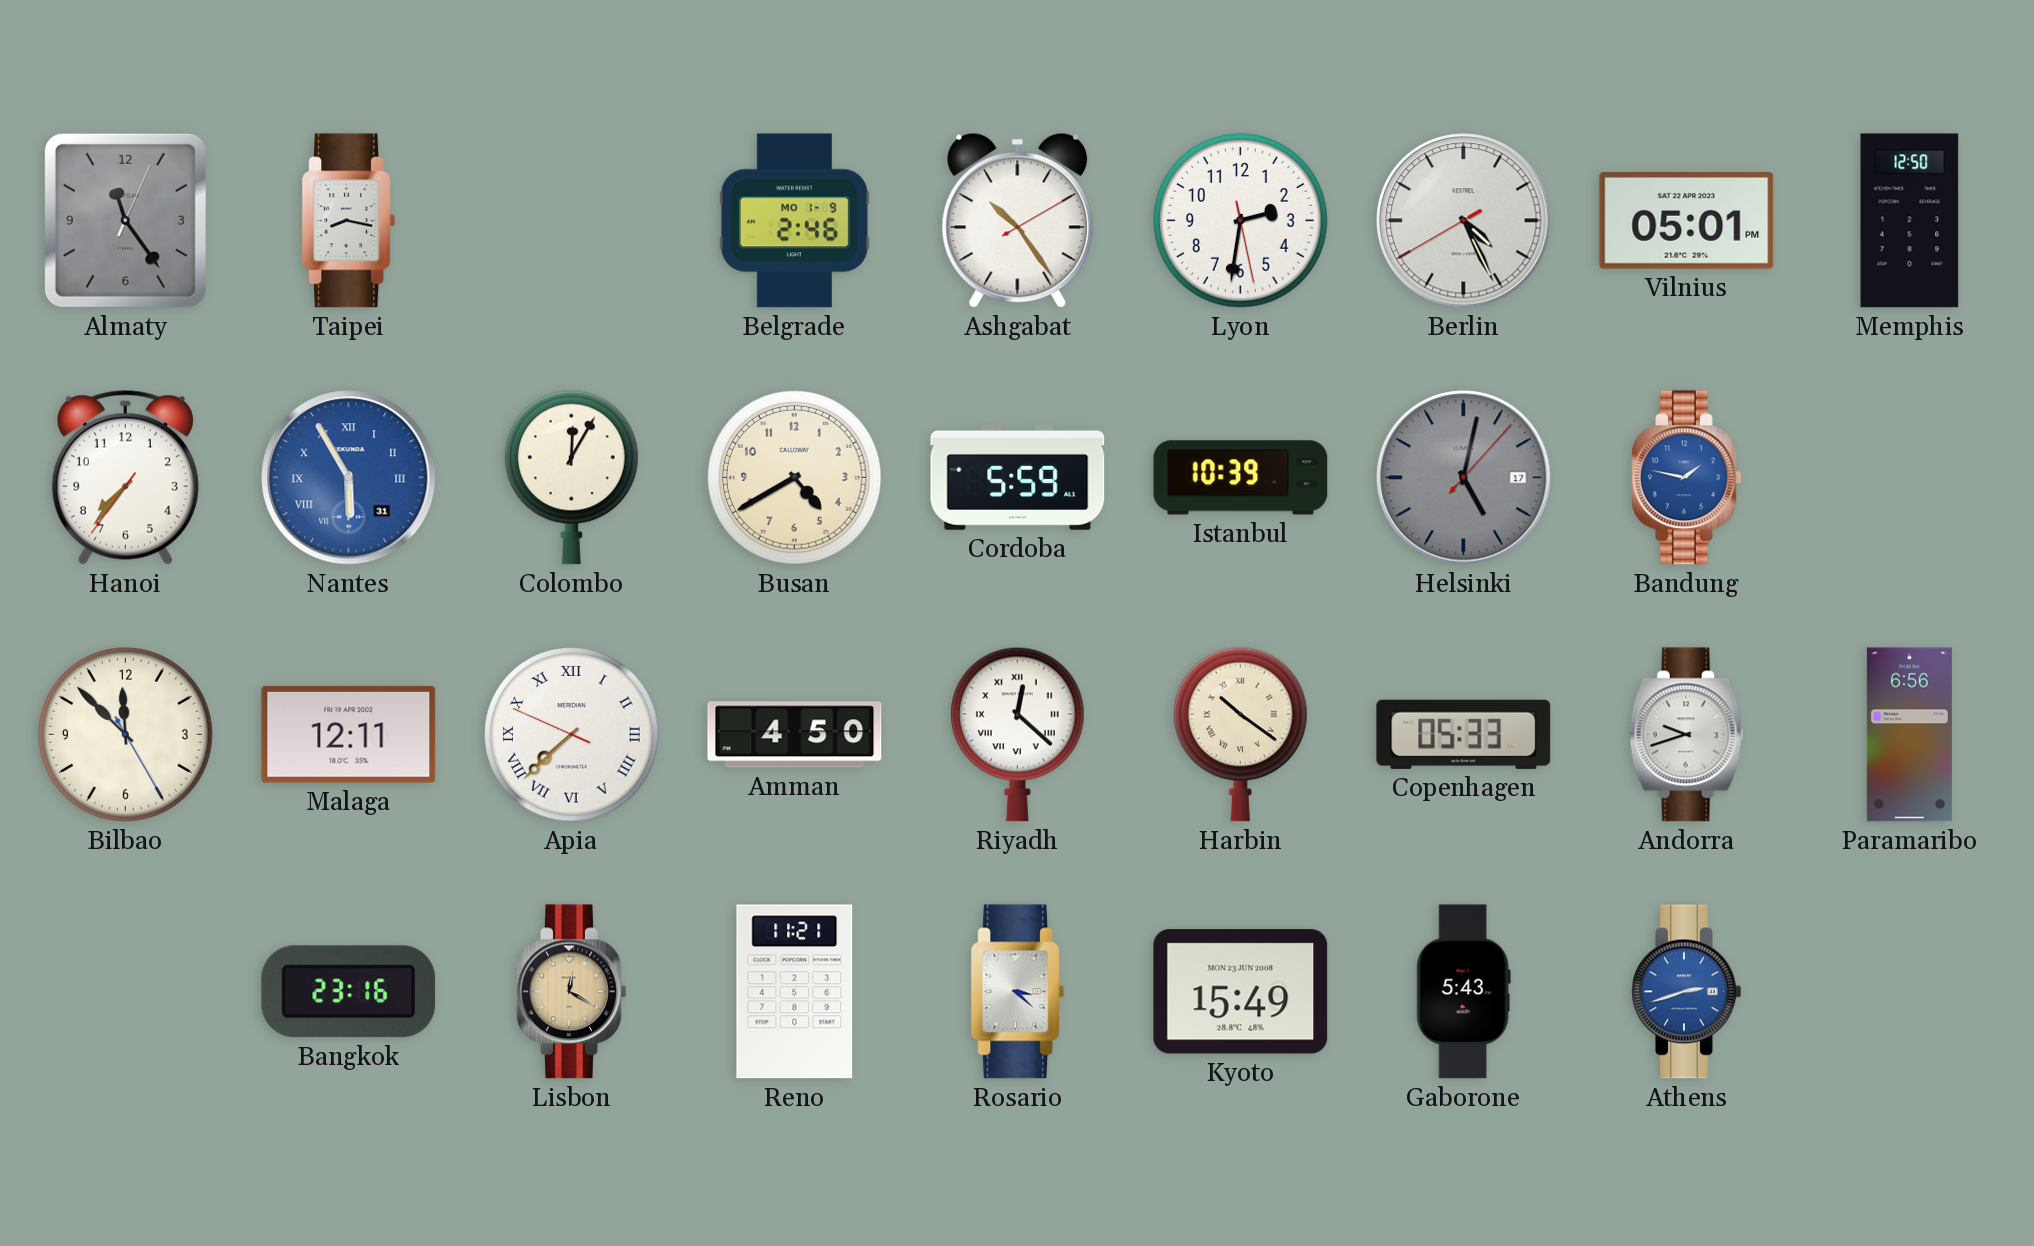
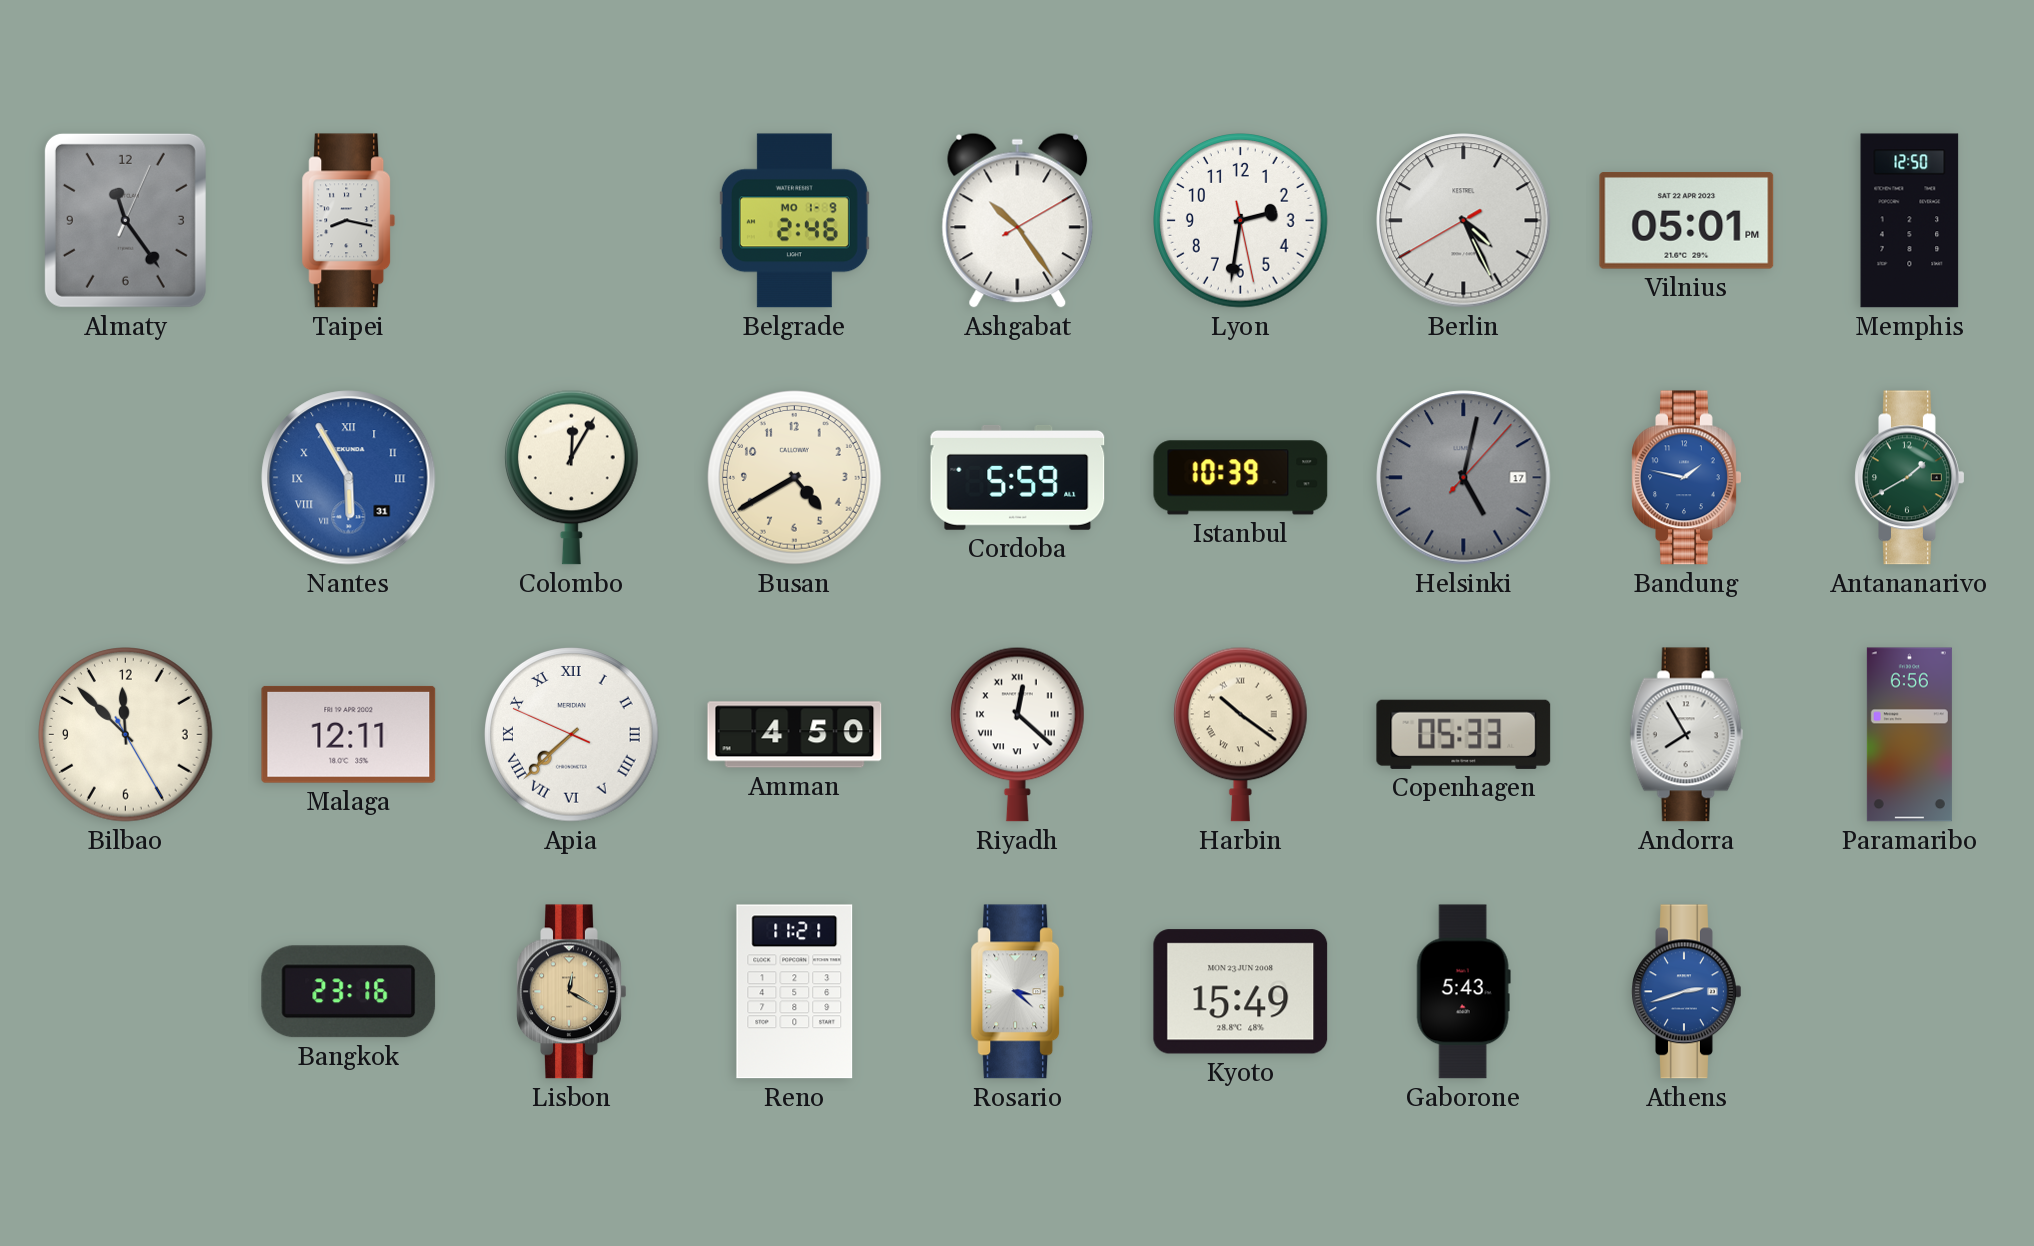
Hanoi: 7:36 -> none (125, 478)
Antananarivo: none -> 1:40 (1910, 478)
Andorra: 9:42 -> 7:55 (1687, 735)
